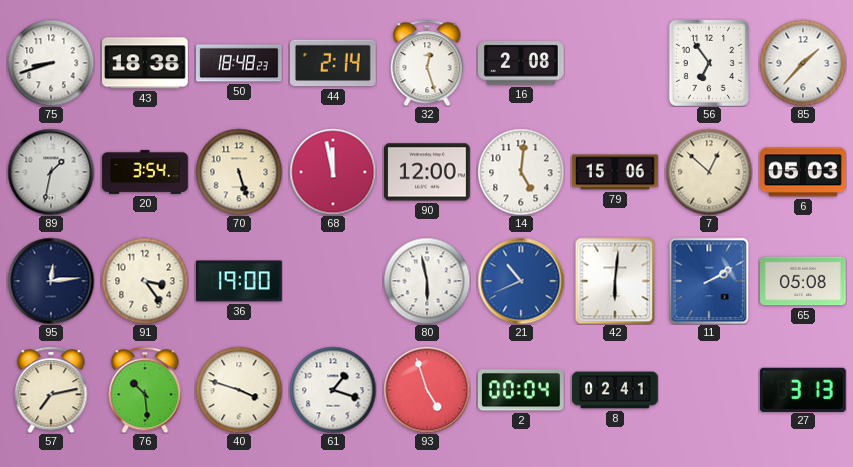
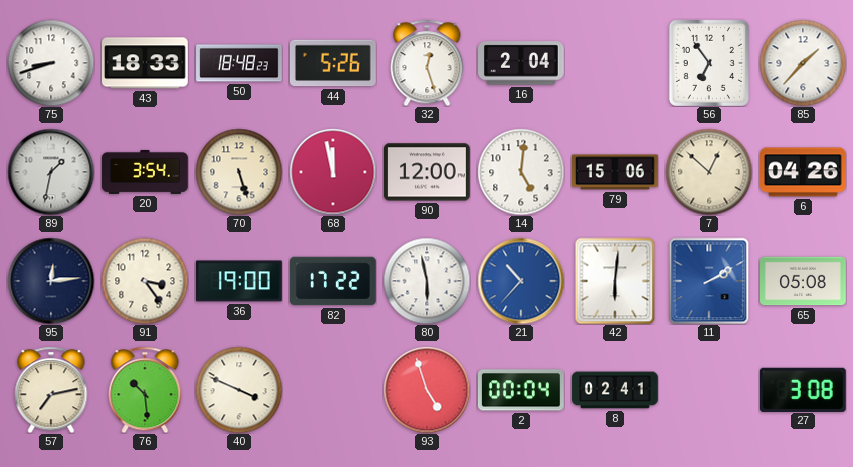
43: 18:38 -> 18:33 (146, 63)
44: 2:14 -> 5:26 (333, 63)
16: 2:08 -> 2:04 (522, 63)
6: 05:03 -> 04:26 (803, 172)
82: none -> 17:22 (334, 281)
21: 10:41 -> 10:37 (521, 281)
40: 3:48 -> 3:49 (239, 390)
61: 1:18 -> none (333, 390)
27: 3:13 -> 3:08 (803, 389)
